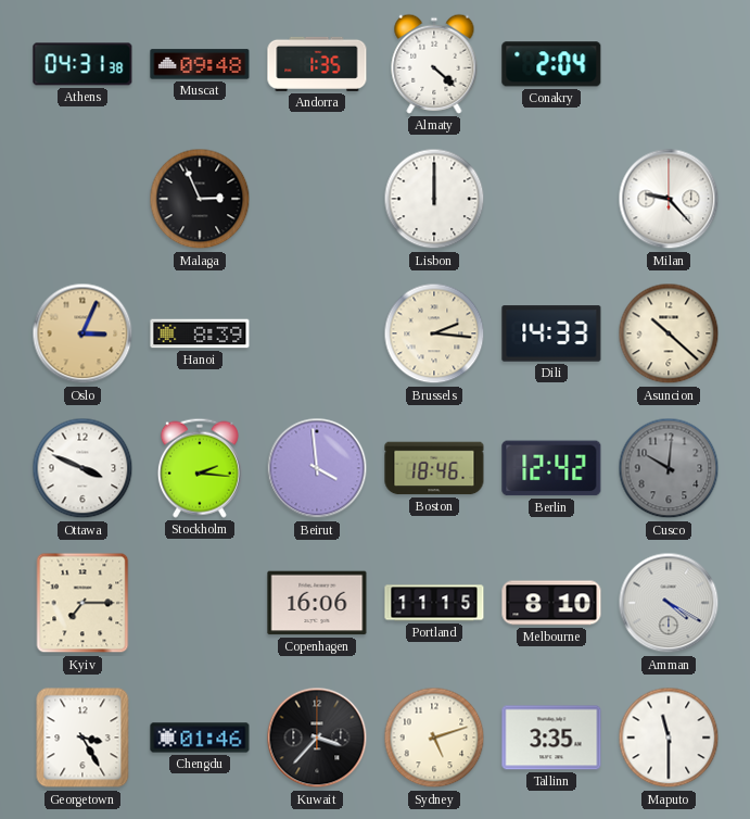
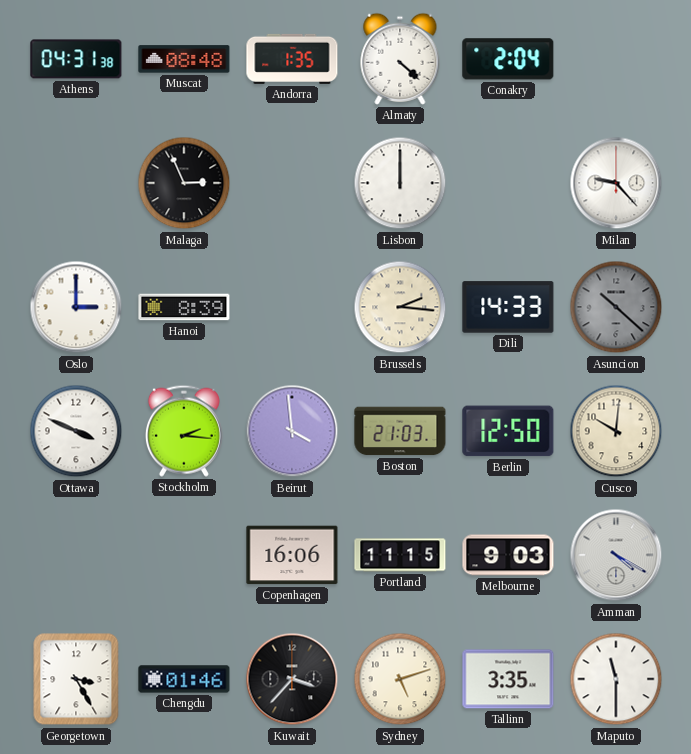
Muscat: 09:48 -> 08:48 (184, 59)
Oslo: 3:04 -> 3:00 (76, 307)
Oslo dial: champagne -> white (76, 307)
Asuncion dial: cream -> grey (616, 307)
Boston: 18:46 -> 21:03 (400, 431)
Berlin: 12:42 -> 12:50 (508, 431)
Cusco dial: grey -> cream (616, 431)
Kyiv: 7:15 -> none (82, 603)
Melbourne: 8:10 -> 9:03 (508, 555)
